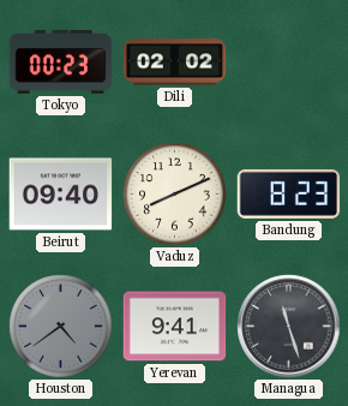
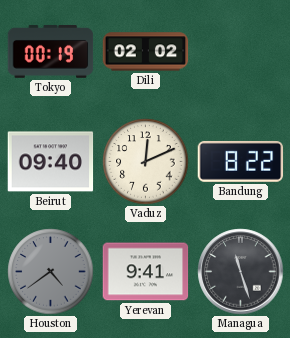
Tokyo: 00:23 -> 00:19 (51, 51)
Vaduz: 8:11 -> 12:11 (146, 162)
Bandung: 8:23 -> 8:22 (241, 161)
